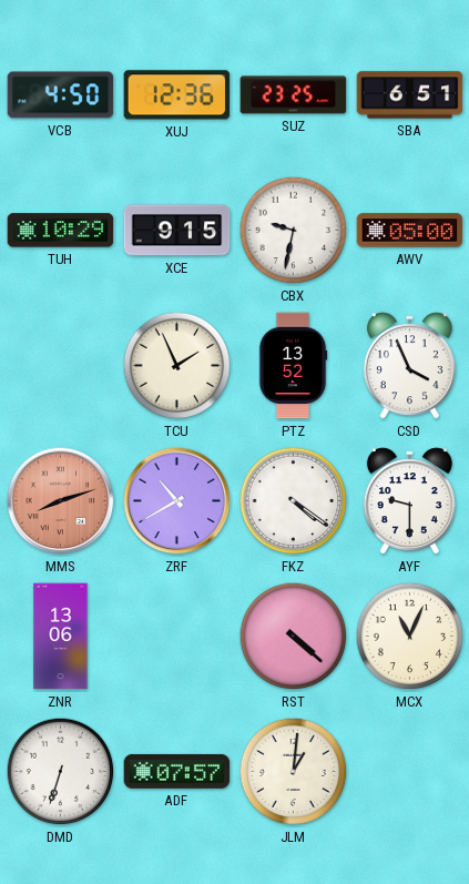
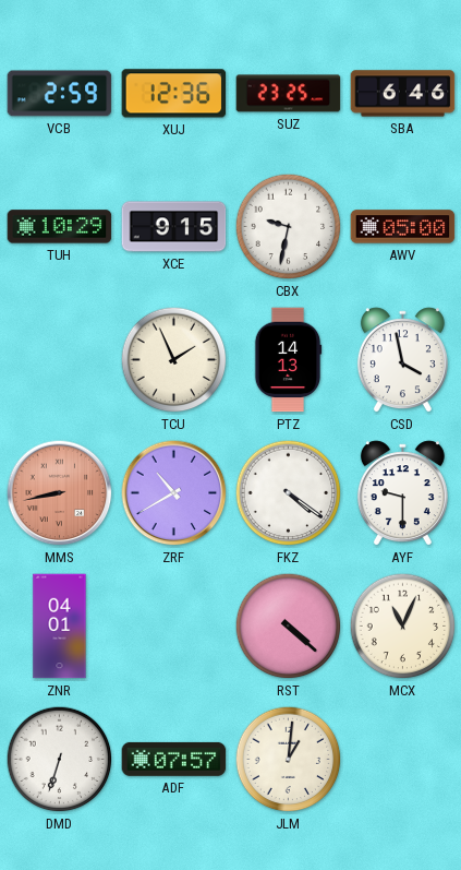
VCB: 4:50 -> 2:59 (60, 94)
SBA: 6:51 -> 6:46 (403, 94)
PTZ: 13:52 -> 14:13 (288, 360)
CSD: 3:56 -> 3:58 (402, 360)
MMS: 8:12 -> 8:43 (60, 493)
ZNR: 13:06 -> 04:01 (60, 627)
